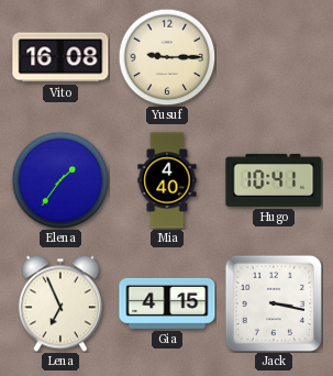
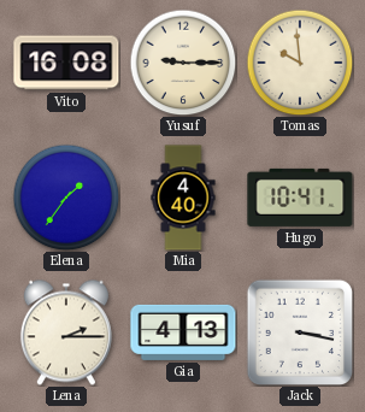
Tomas: none -> 9:59 (300, 63)
Lena: 6:56 -> 2:15 (66, 332)
Gia: 4:15 -> 4:13 (183, 332)
